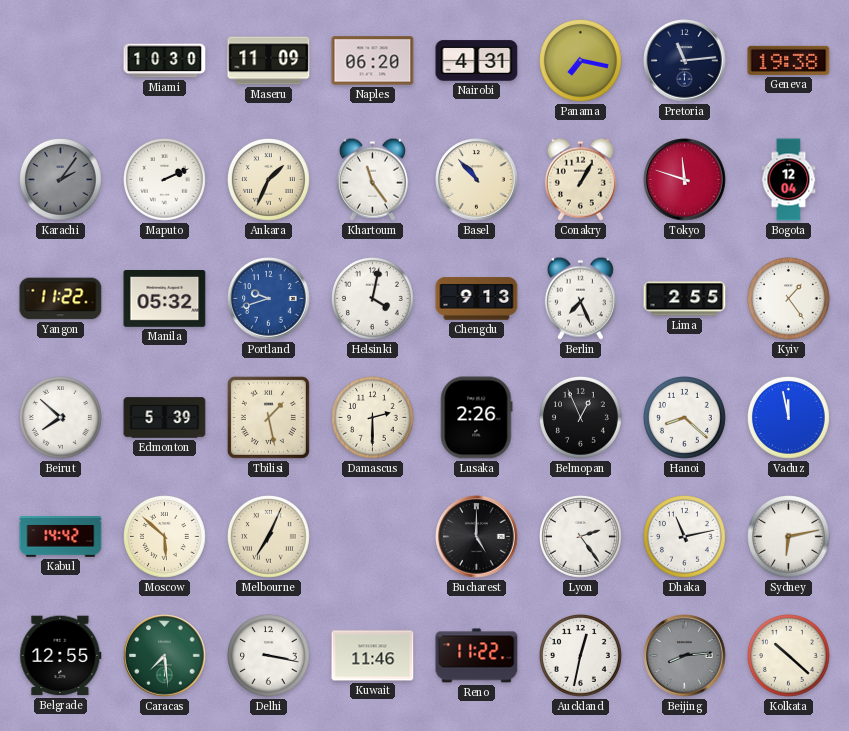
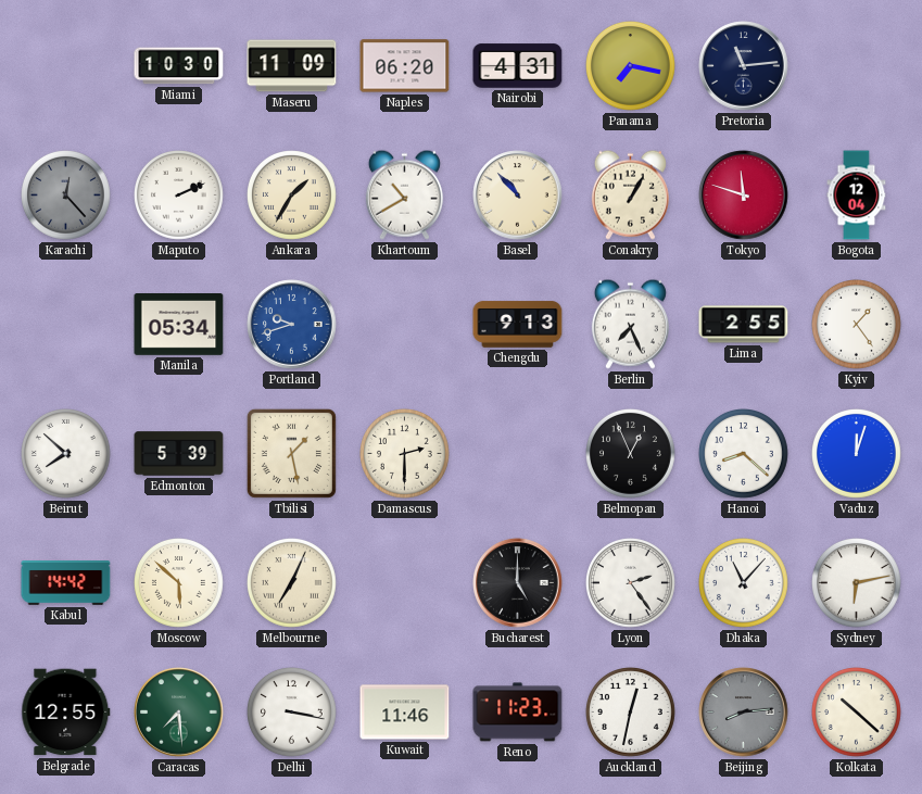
Geneva: 19:38 -> none (789, 60)
Karachi: 2:06 -> 12:23 (66, 196)
Ankara: 1:34 -> 1:35 (292, 196)
Khartoum: 11:24 -> 10:40 (404, 194)
Yangon: 11:22 -> none (61, 299)
Manila: 05:32 -> 05:34 (179, 325)
Helsinki: 4:02 -> none (373, 299)
Lusaka: 2:26 -> none (477, 418)
Vaduz: 11:58 -> 12:03 (857, 454)
Dhaka: 11:13 -> 11:07 (744, 583)
Reno: 11:22 -> 11:23 (518, 713)
